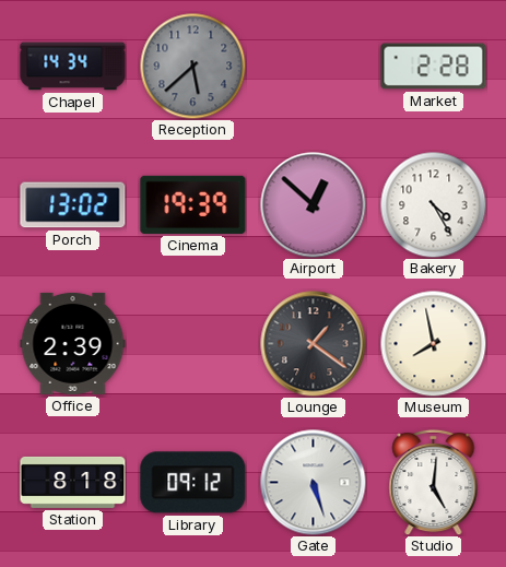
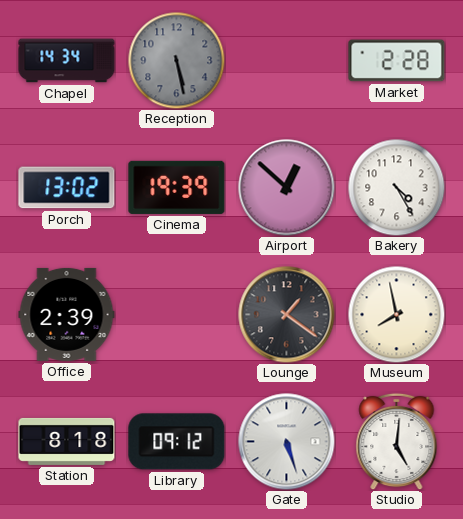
Reception: 5:38 -> 5:28 (176, 60)
